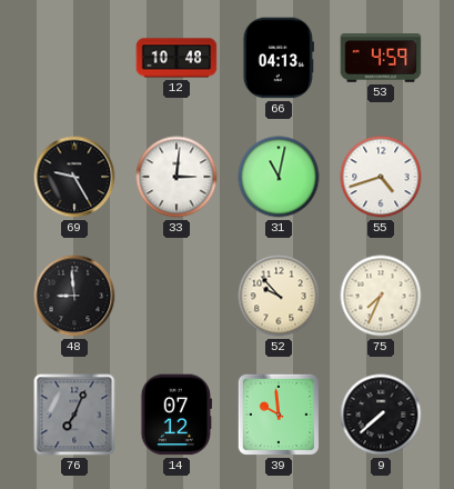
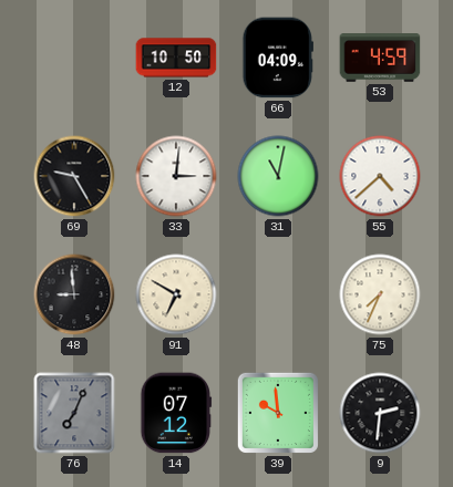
12: 10:48 -> 10:50 (176, 58)
66: 04:13 -> 04:09 (278, 58)
55: 4:42 -> 4:38 (380, 176)
91: none -> 6:50 (176, 294)
52: 9:53 -> none (279, 296)
9: 7:38 -> 2:31 (380, 413)
